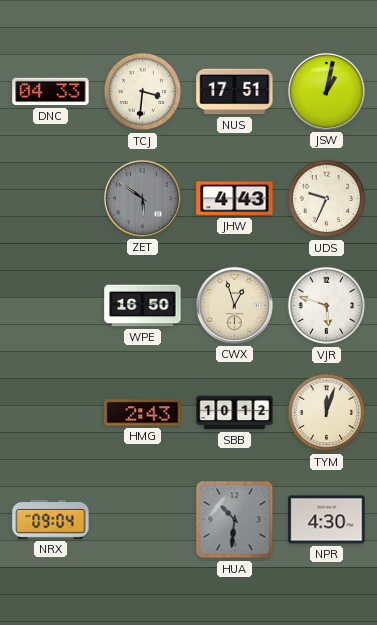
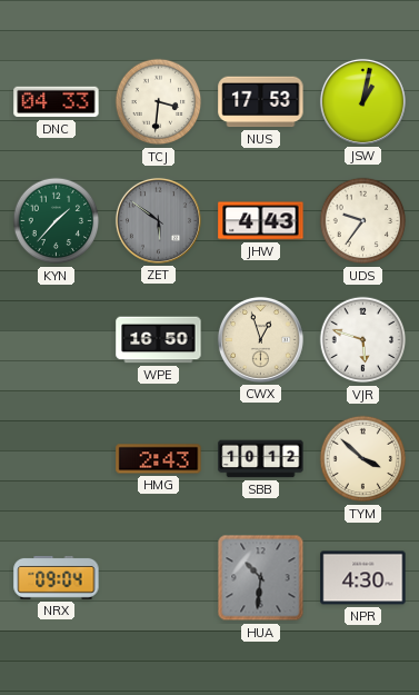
NUS: 17:51 -> 17:53 (261, 102)
KYN: none -> 1:37 (57, 221)
UDS: 9:34 -> 9:36 (363, 221)
TYM: 12:03 -> 3:52 (363, 459)
